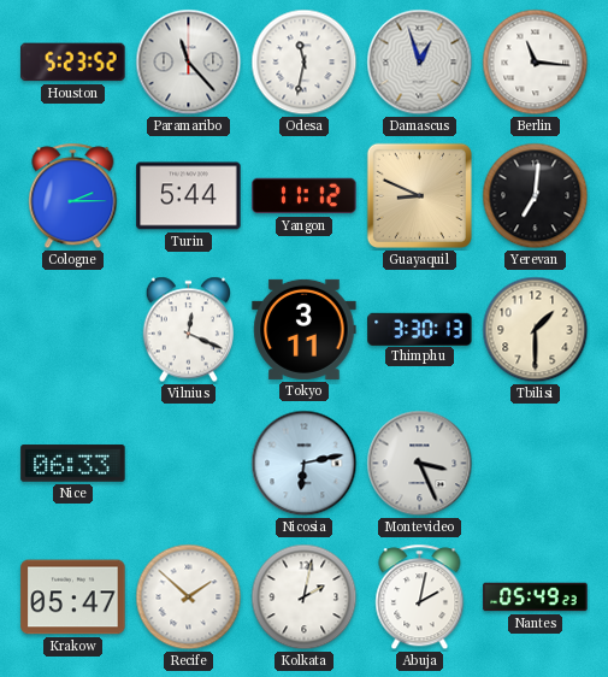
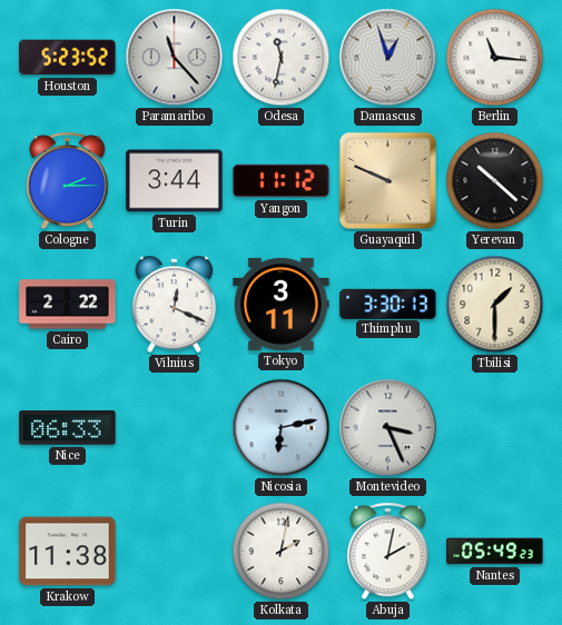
Turin: 5:44 -> 3:44 (175, 181)
Guayaquil: 8:49 -> 9:49 (387, 180)
Yerevan: 7:01 -> 10:22 (495, 181)
Cairo: none -> 2:22 (68, 305)
Krakow: 05:47 -> 11:38 (68, 552)
Recife: 1:52 -> none (189, 597)
